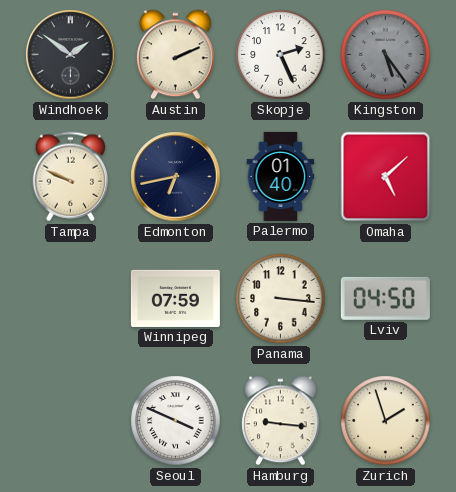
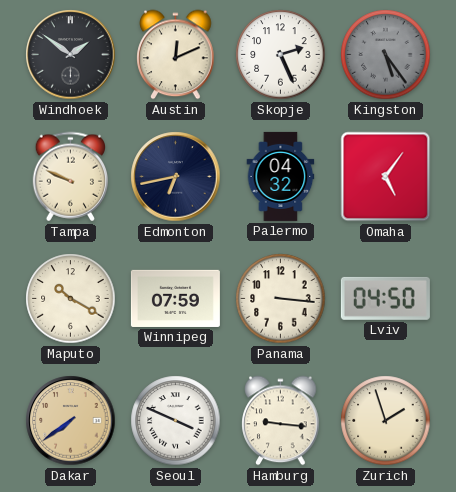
Austin: 2:11 -> 12:11 (176, 55)
Palermo: 01:40 -> 04:32 (281, 176)
Omaha: 5:08 -> 5:06 (386, 177)
Maputo: none -> 10:20 (71, 299)
Dakar: none -> 7:39 (71, 421)
